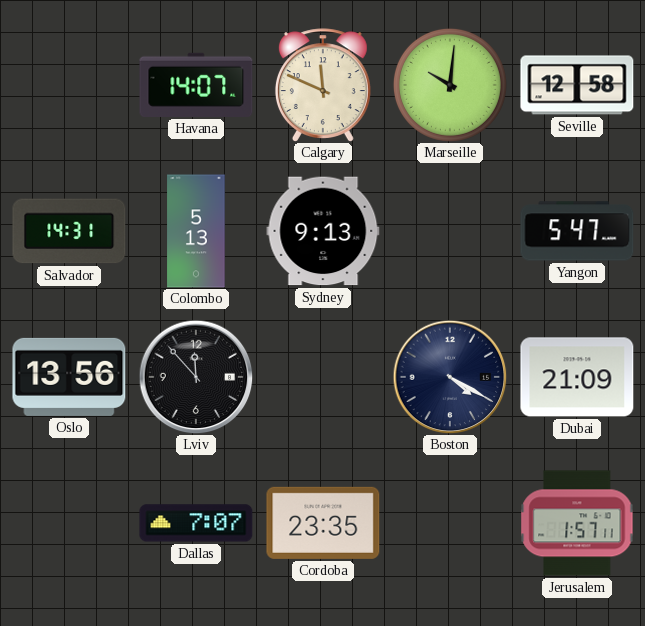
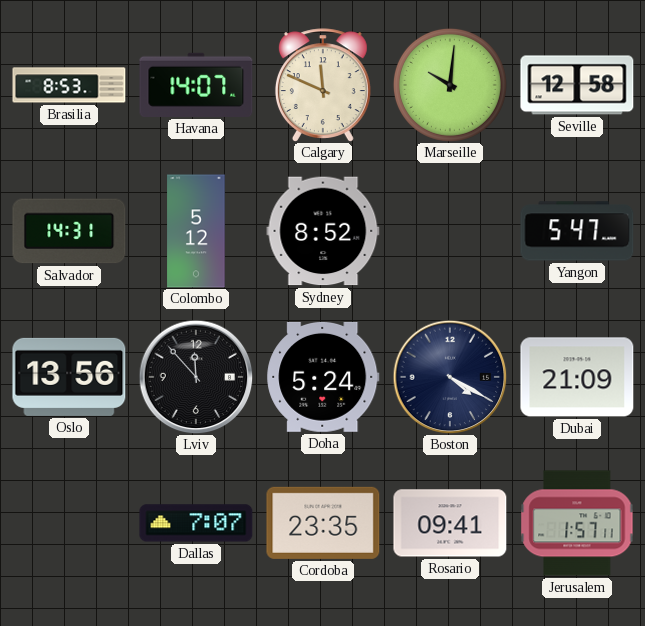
Brasilia: none -> 8:53 (69, 85)
Colombo: 5:13 -> 5:12 (196, 231)
Sydney: 9:13 -> 8:52 (323, 231)
Doha: none -> 5:24 (323, 377)
Rosario: none -> 09:41 (450, 523)
